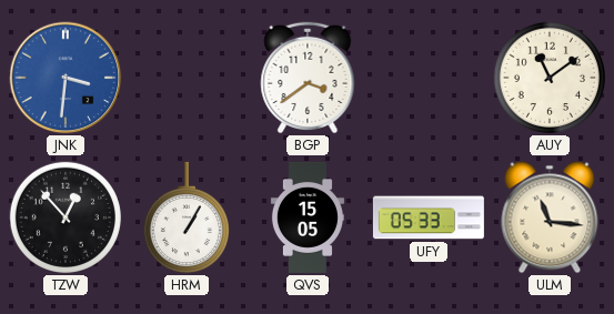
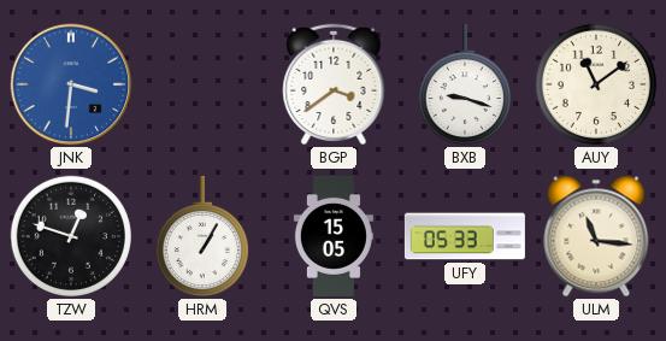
BXB: none -> 9:18 (465, 84)
TZW: 12:53 -> 12:48 (71, 236)
